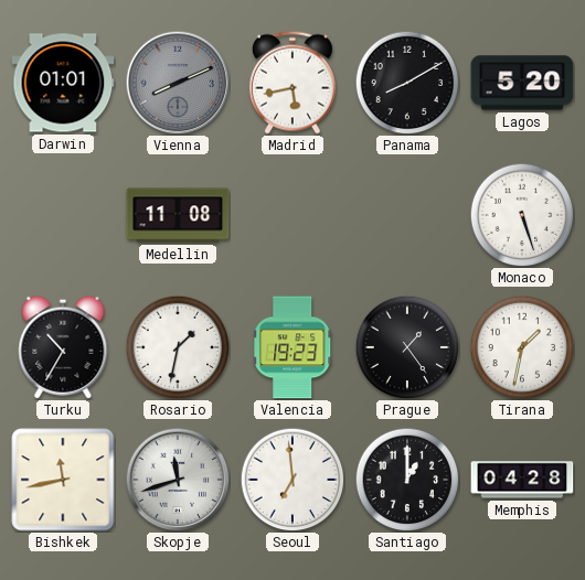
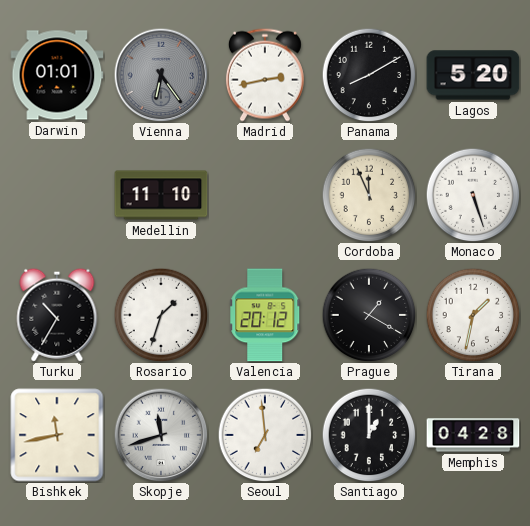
Vienna: 8:11 -> 6:24 (161, 75)
Madrid: 5:43 -> 2:43 (265, 75)
Medellin: 11:08 -> 11:10 (161, 195)
Cordoba: none -> 11:56 (369, 195)
Rosario: 1:32 -> 1:33 (161, 315)
Valencia: 19:23 -> 20:12 (266, 315)
Prague: 1:24 -> 1:20 (369, 315)
